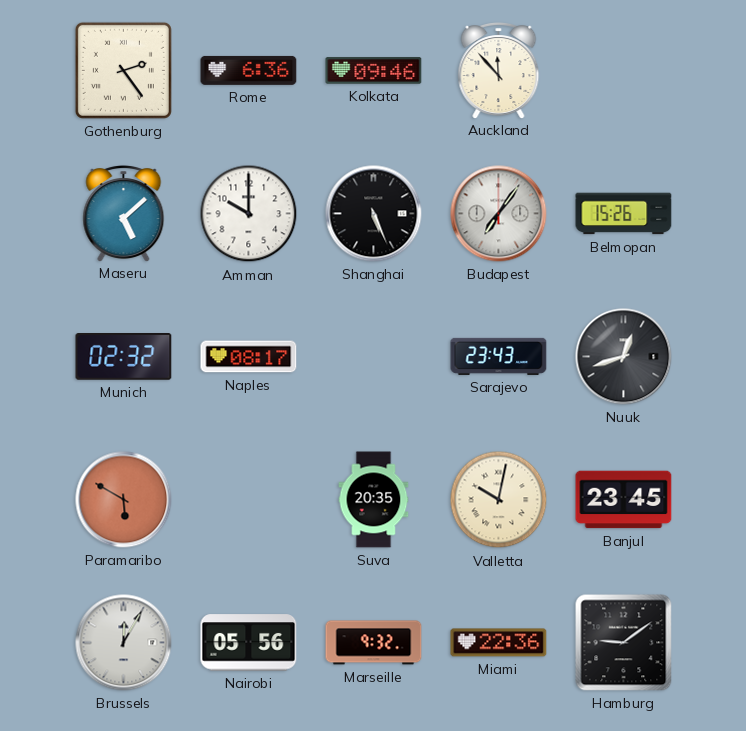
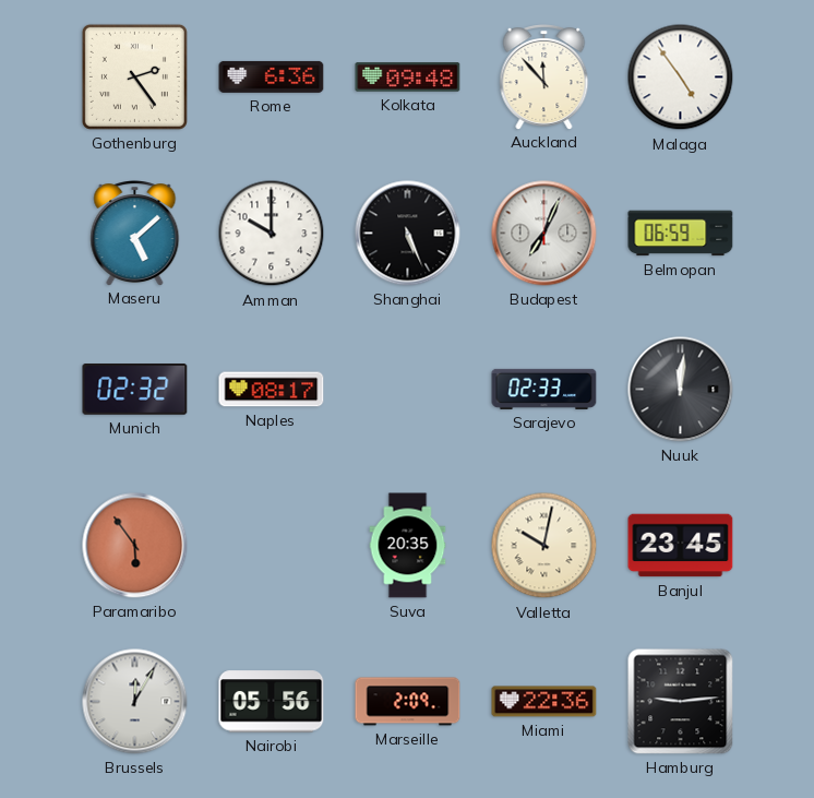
Kolkata: 09:46 -> 09:48 (408, 78)
Malaga: none -> 4:54 (681, 78)
Budapest: 7:06 -> 7:04 (544, 234)
Belmopan: 15:26 -> 06:59 (681, 234)
Sarajevo: 23:43 -> 02:33 (544, 389)
Nuuk: 12:42 -> 12:01 (681, 390)
Paramaribo: 5:50 -> 5:54 (135, 546)
Marseille: 9:32 -> 2:09 (408, 702)
Hamburg: 9:09 -> 9:14 (681, 702)
